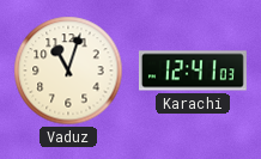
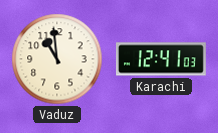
Vaduz: 11:03 -> 10:59 (57, 59)
